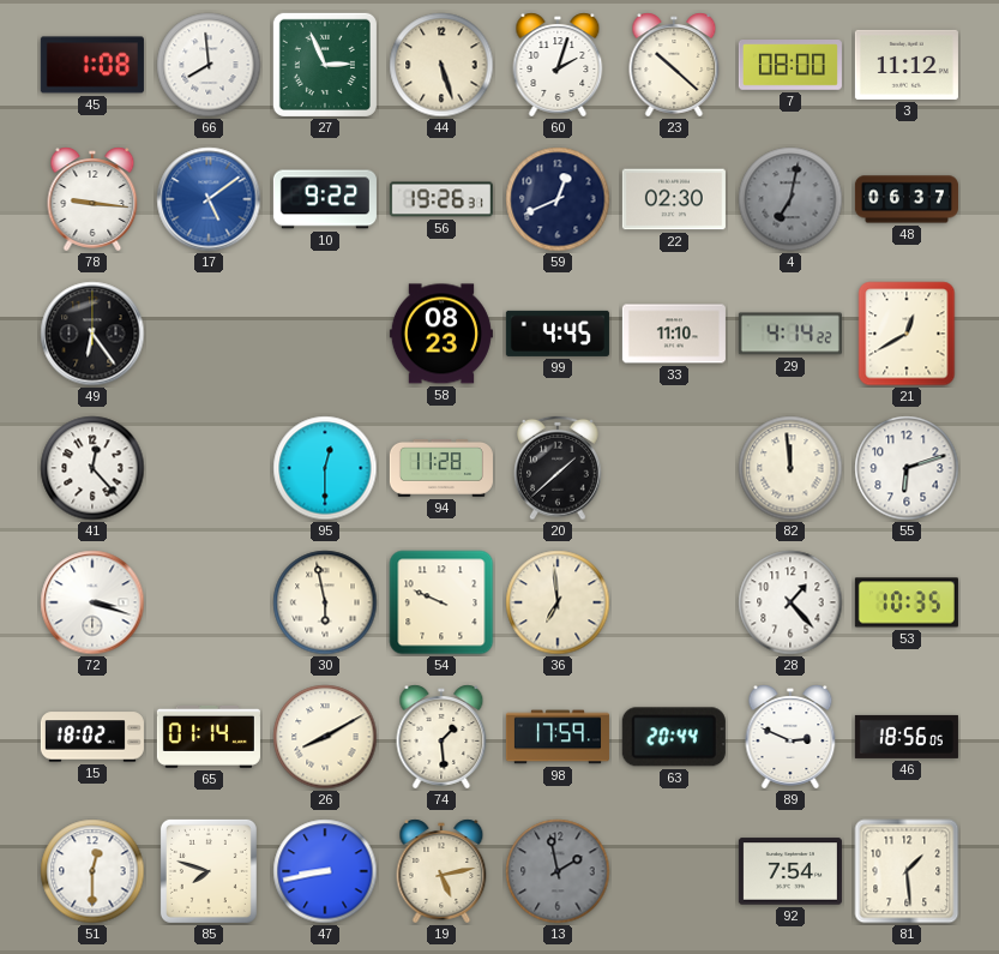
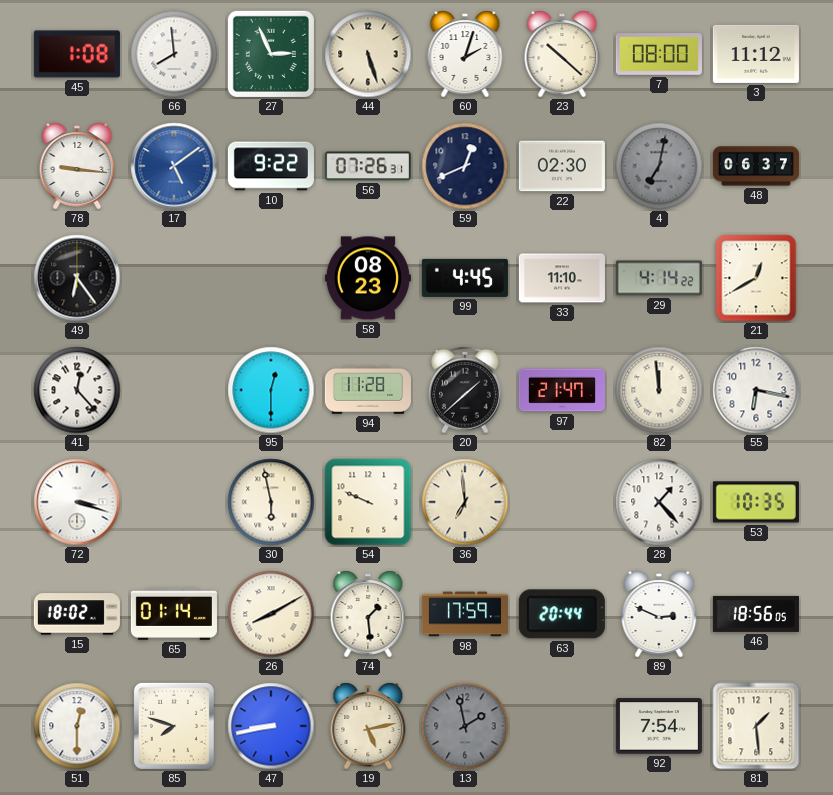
56: 19:26 -> 07:26 (368, 166)
97: none -> 21:47 (562, 390)
55: 6:12 -> 6:17 (756, 390)
